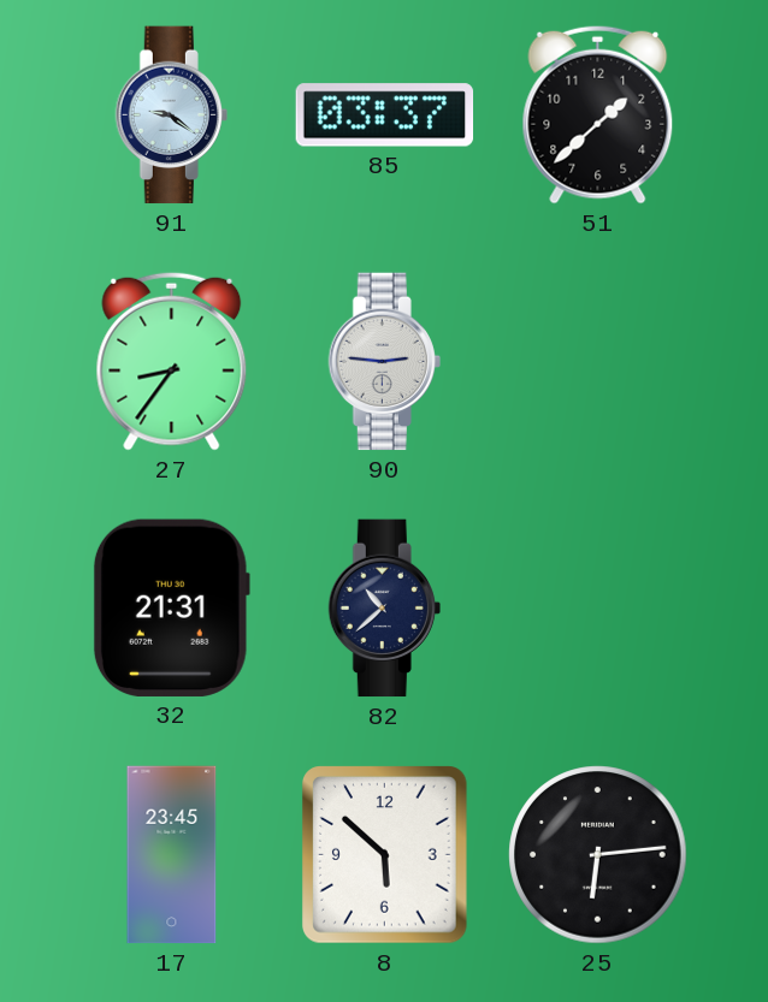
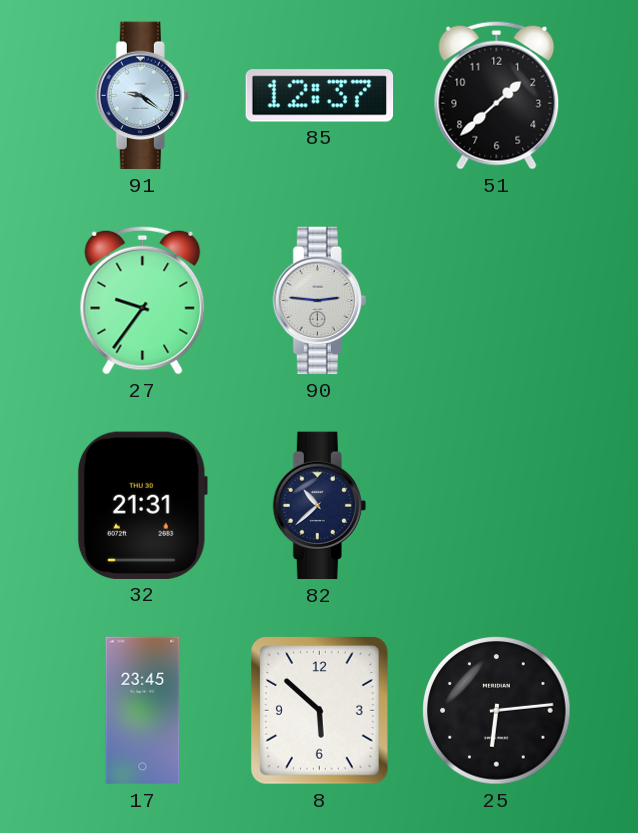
85: 03:37 -> 12:37 (320, 96)
27: 8:36 -> 9:36 (143, 300)
